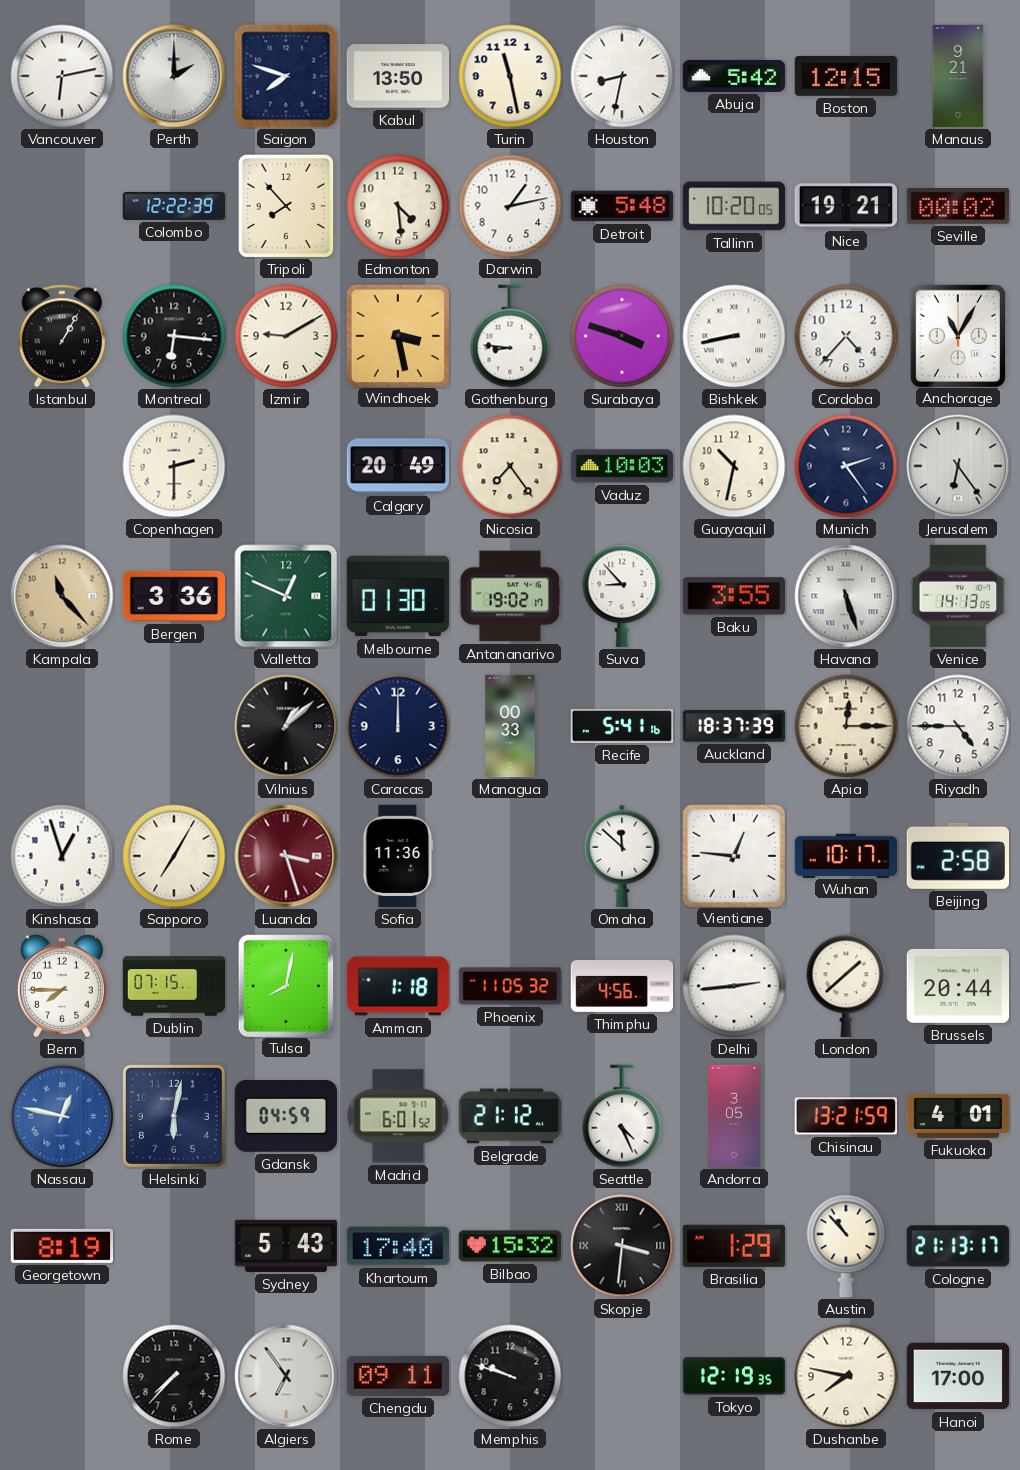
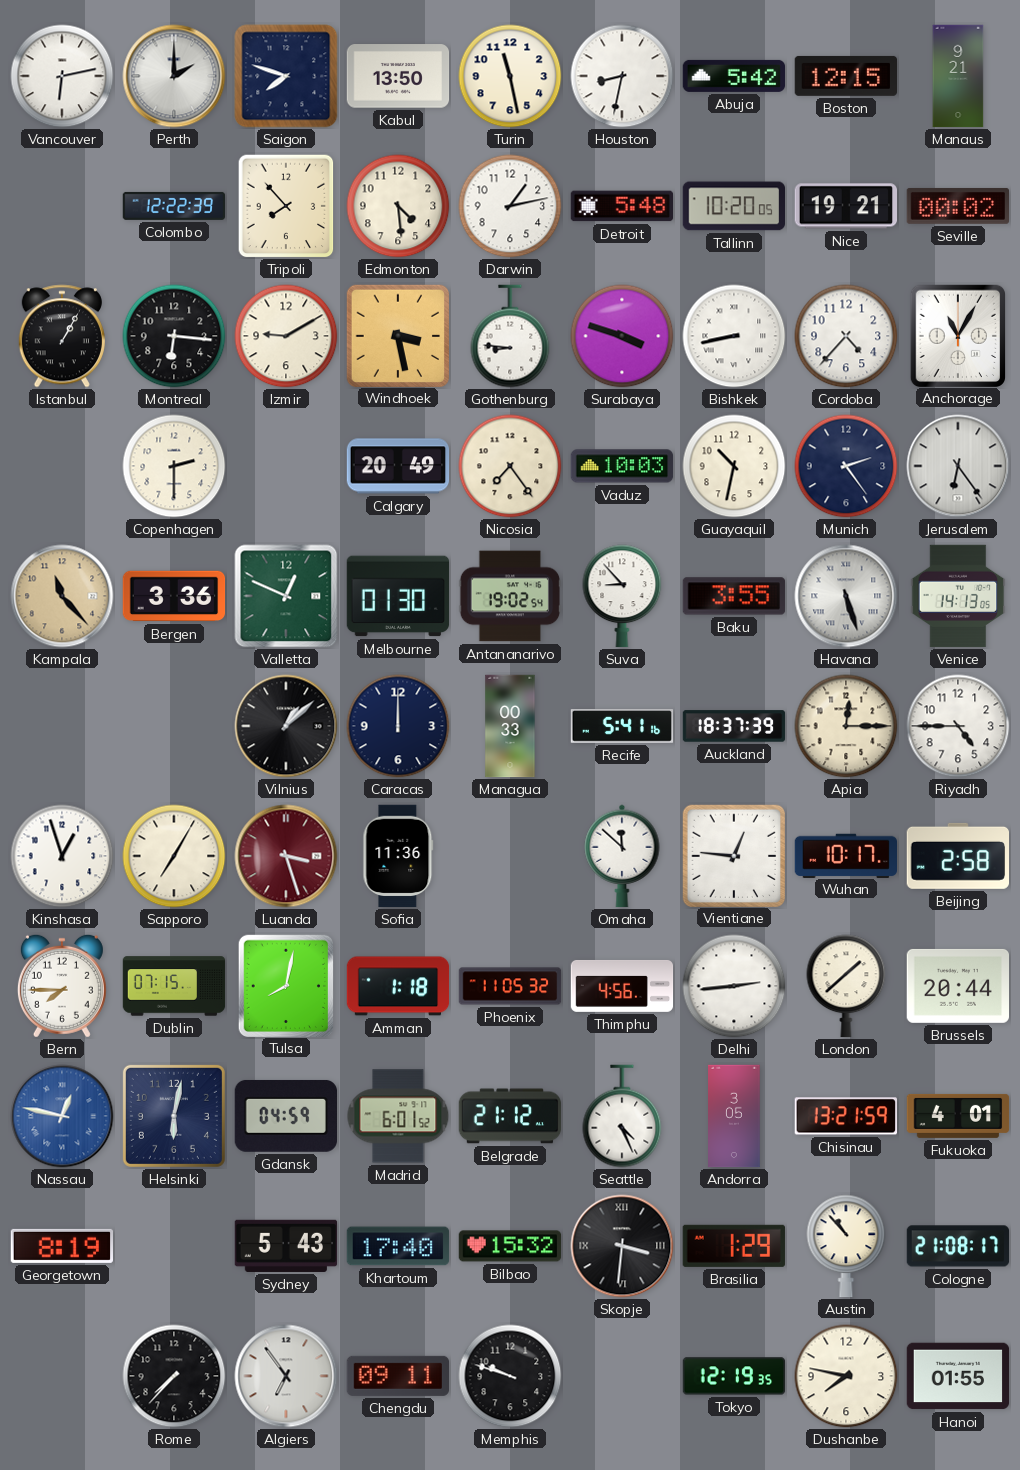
Antananarivo: 19:02:17 -> 19:02:54 (510, 596)
Cologne: 21:13 -> 21:08 (958, 1246)
Hanoi: 17:00 -> 01:55 (958, 1376)
